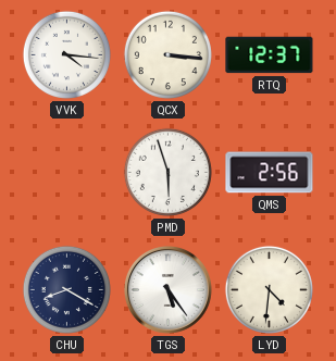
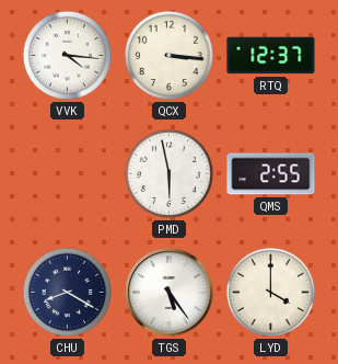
PMD: 5:57 -> 5:58 (168, 173)
QMS: 2:56 -> 2:55 (271, 174)
LYD: 4:31 -> 4:00 (270, 292)
